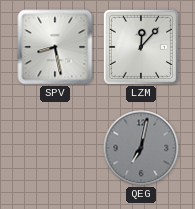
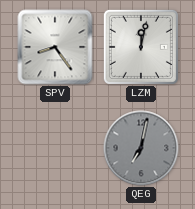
SPV: 8:28 -> 8:24 (55, 47)
LZM: 12:07 -> 12:02 (141, 47)
